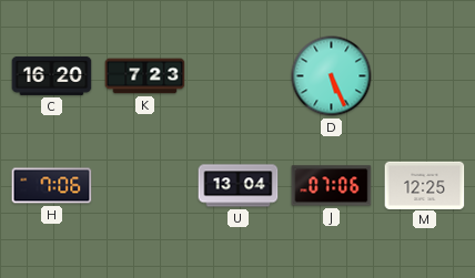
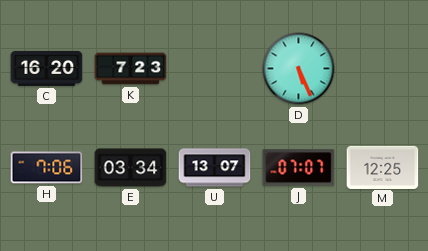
E: none -> 03:34 (131, 168)
U: 13:04 -> 13:07 (215, 168)
J: 07:06 -> 07:07 (299, 168)
